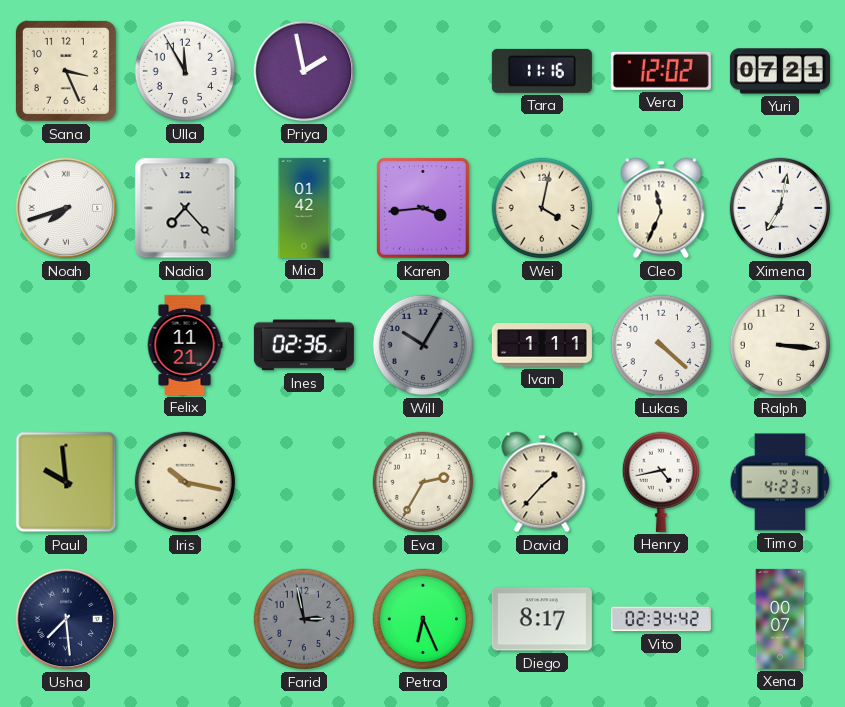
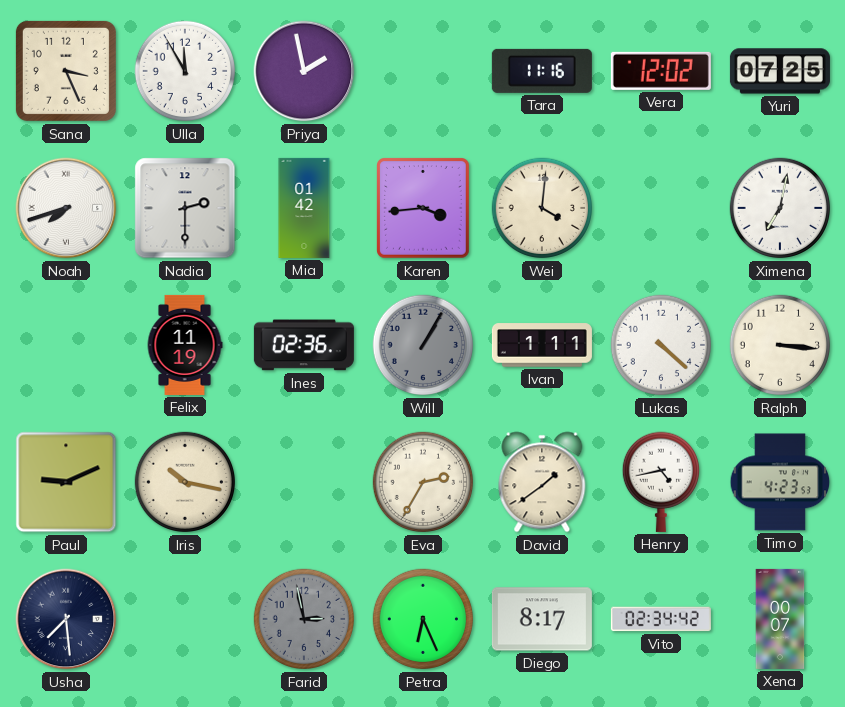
Yuri: 07:21 -> 07:25 (780, 71)
Nadia: 7:23 -> 2:30 (185, 208)
Wei: 4:02 -> 4:01 (542, 208)
Cleo: 11:34 -> none (661, 208)
Felix: 11:21 -> 11:19 (185, 345)
Will: 10:05 -> 1:05 (423, 345)
Paul: 9:59 -> 9:11 (66, 482)
David: 1:37 -> 1:39 (542, 482)
